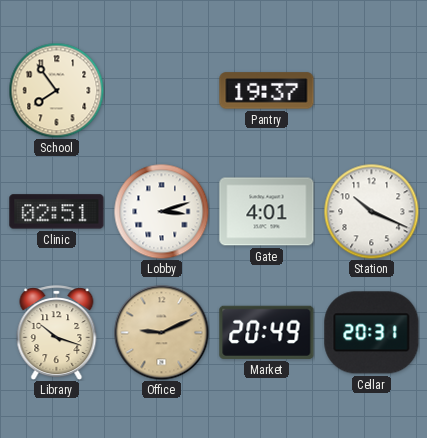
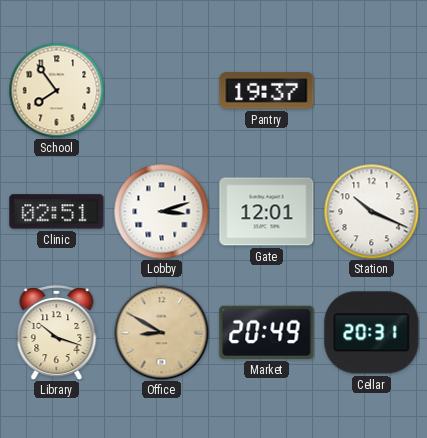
Gate: 4:01 -> 12:01 (267, 212)
Office: 9:11 -> 8:50 (161, 332)
